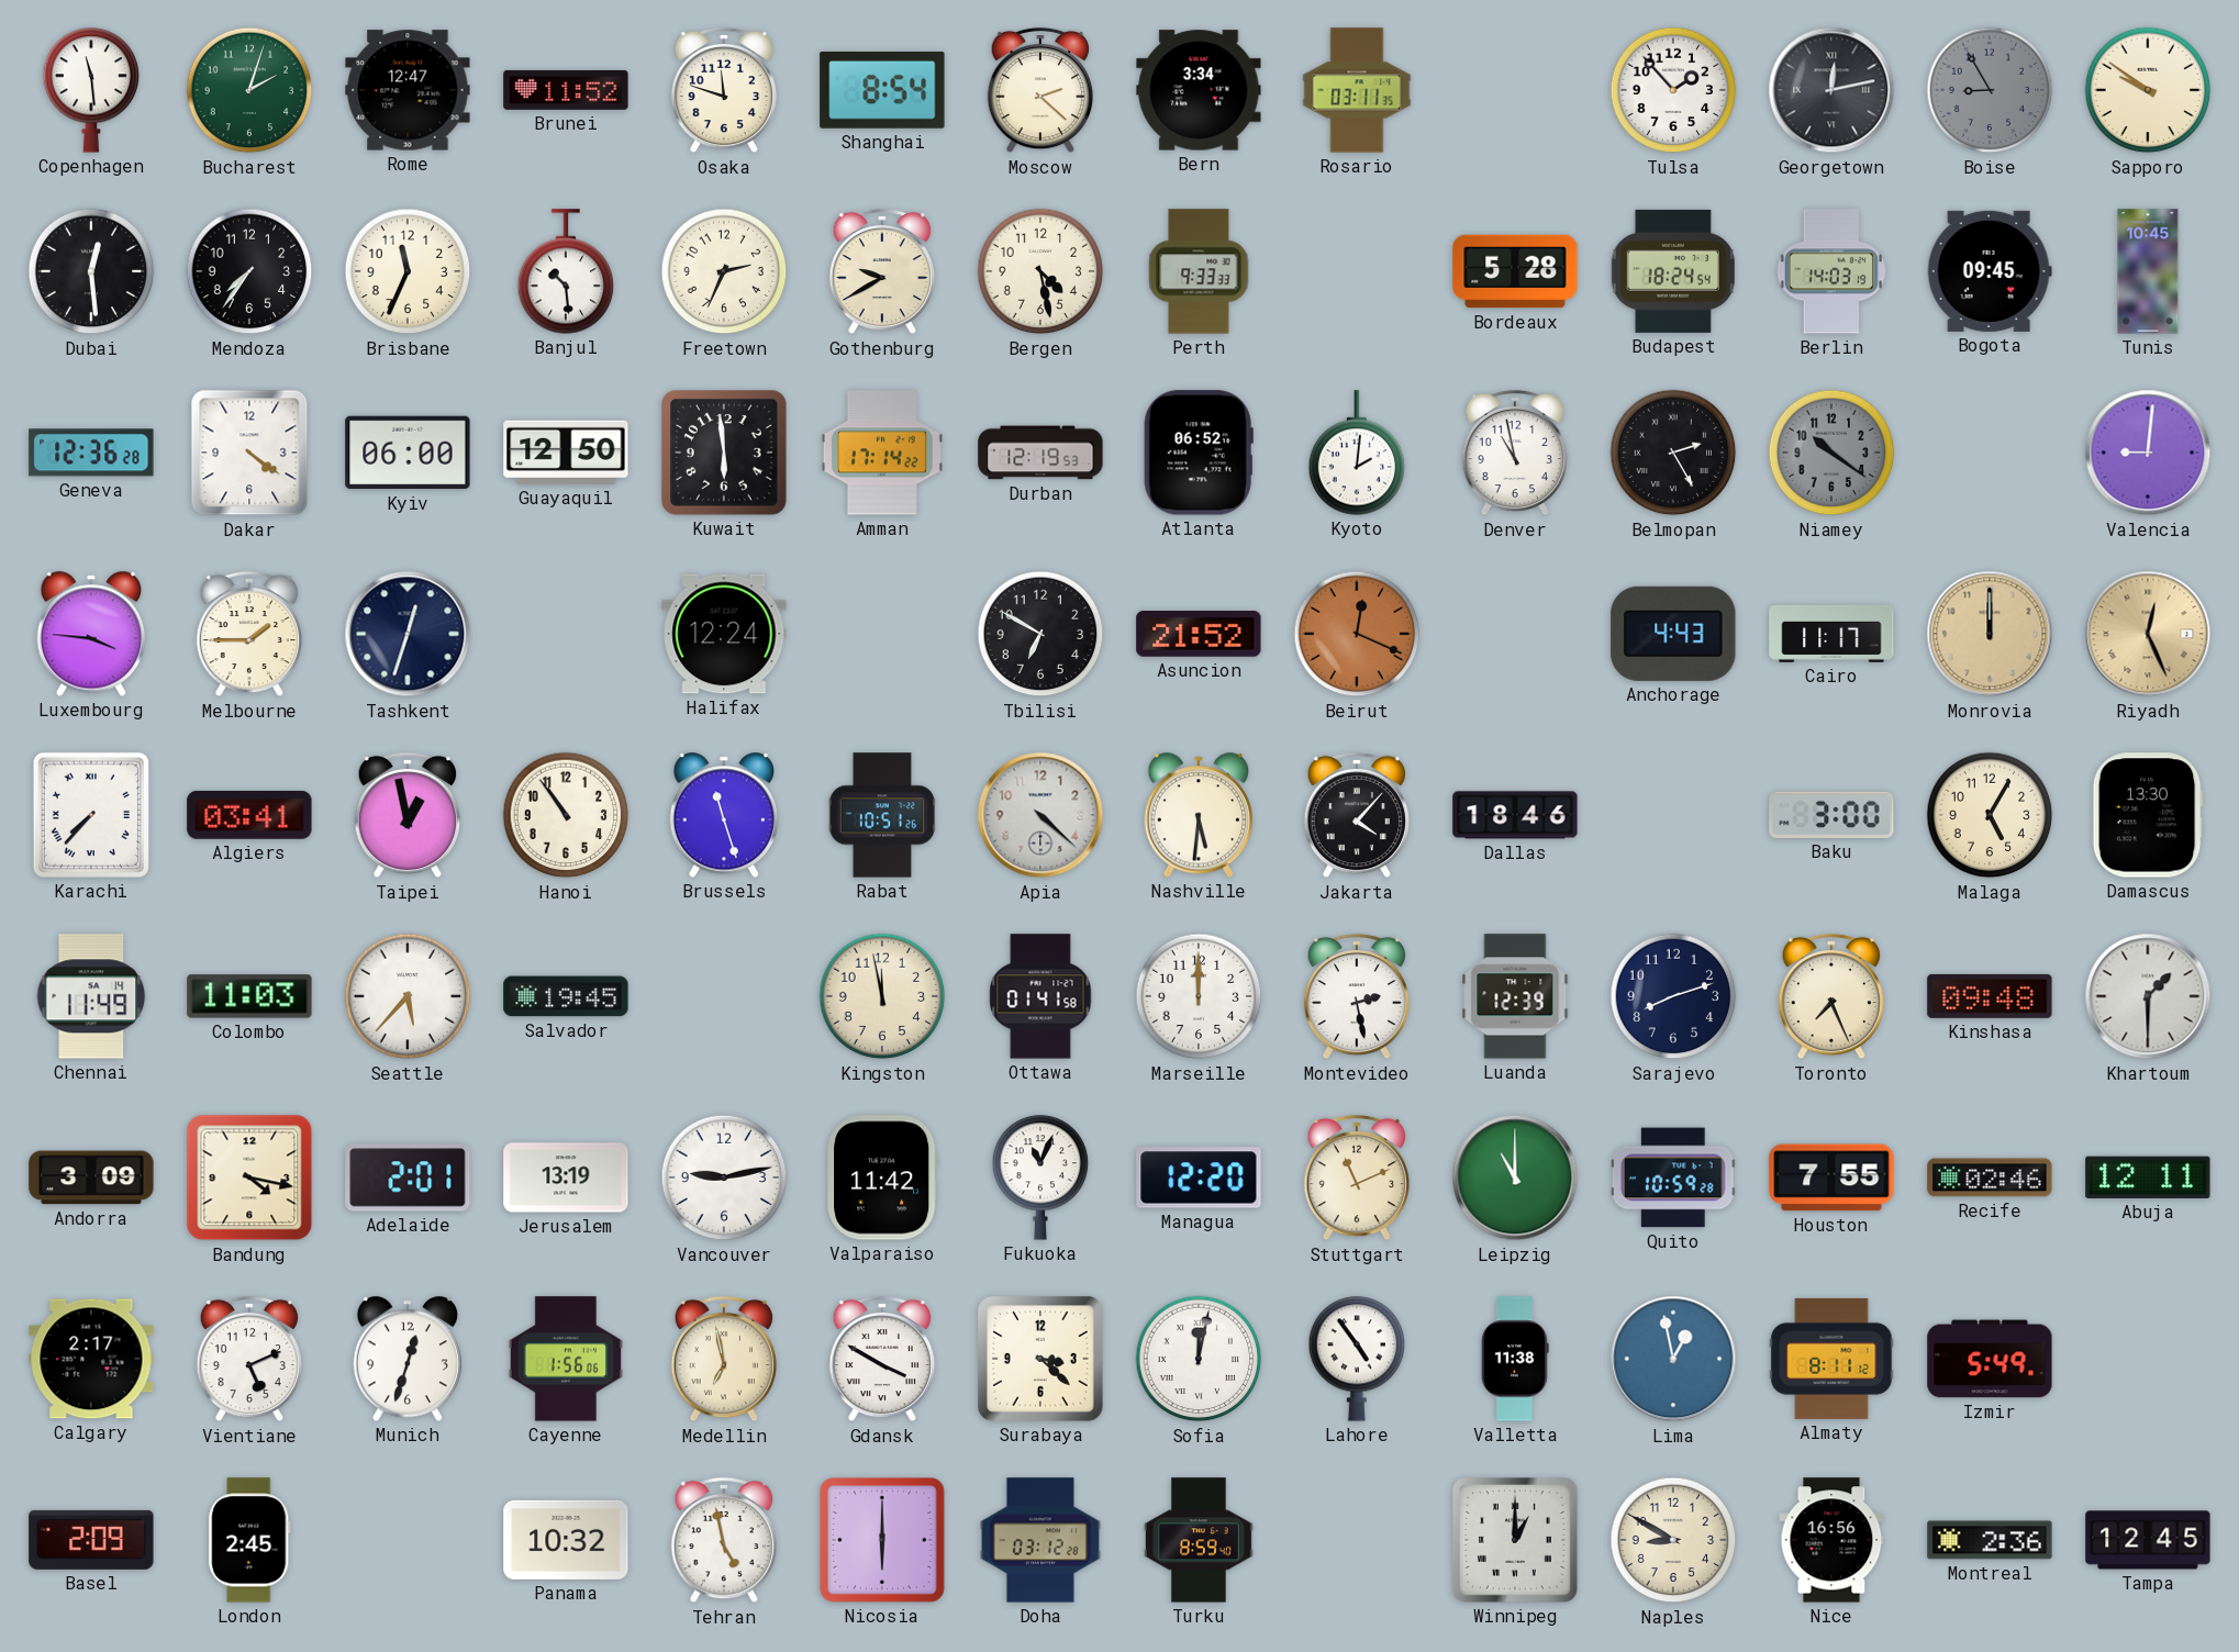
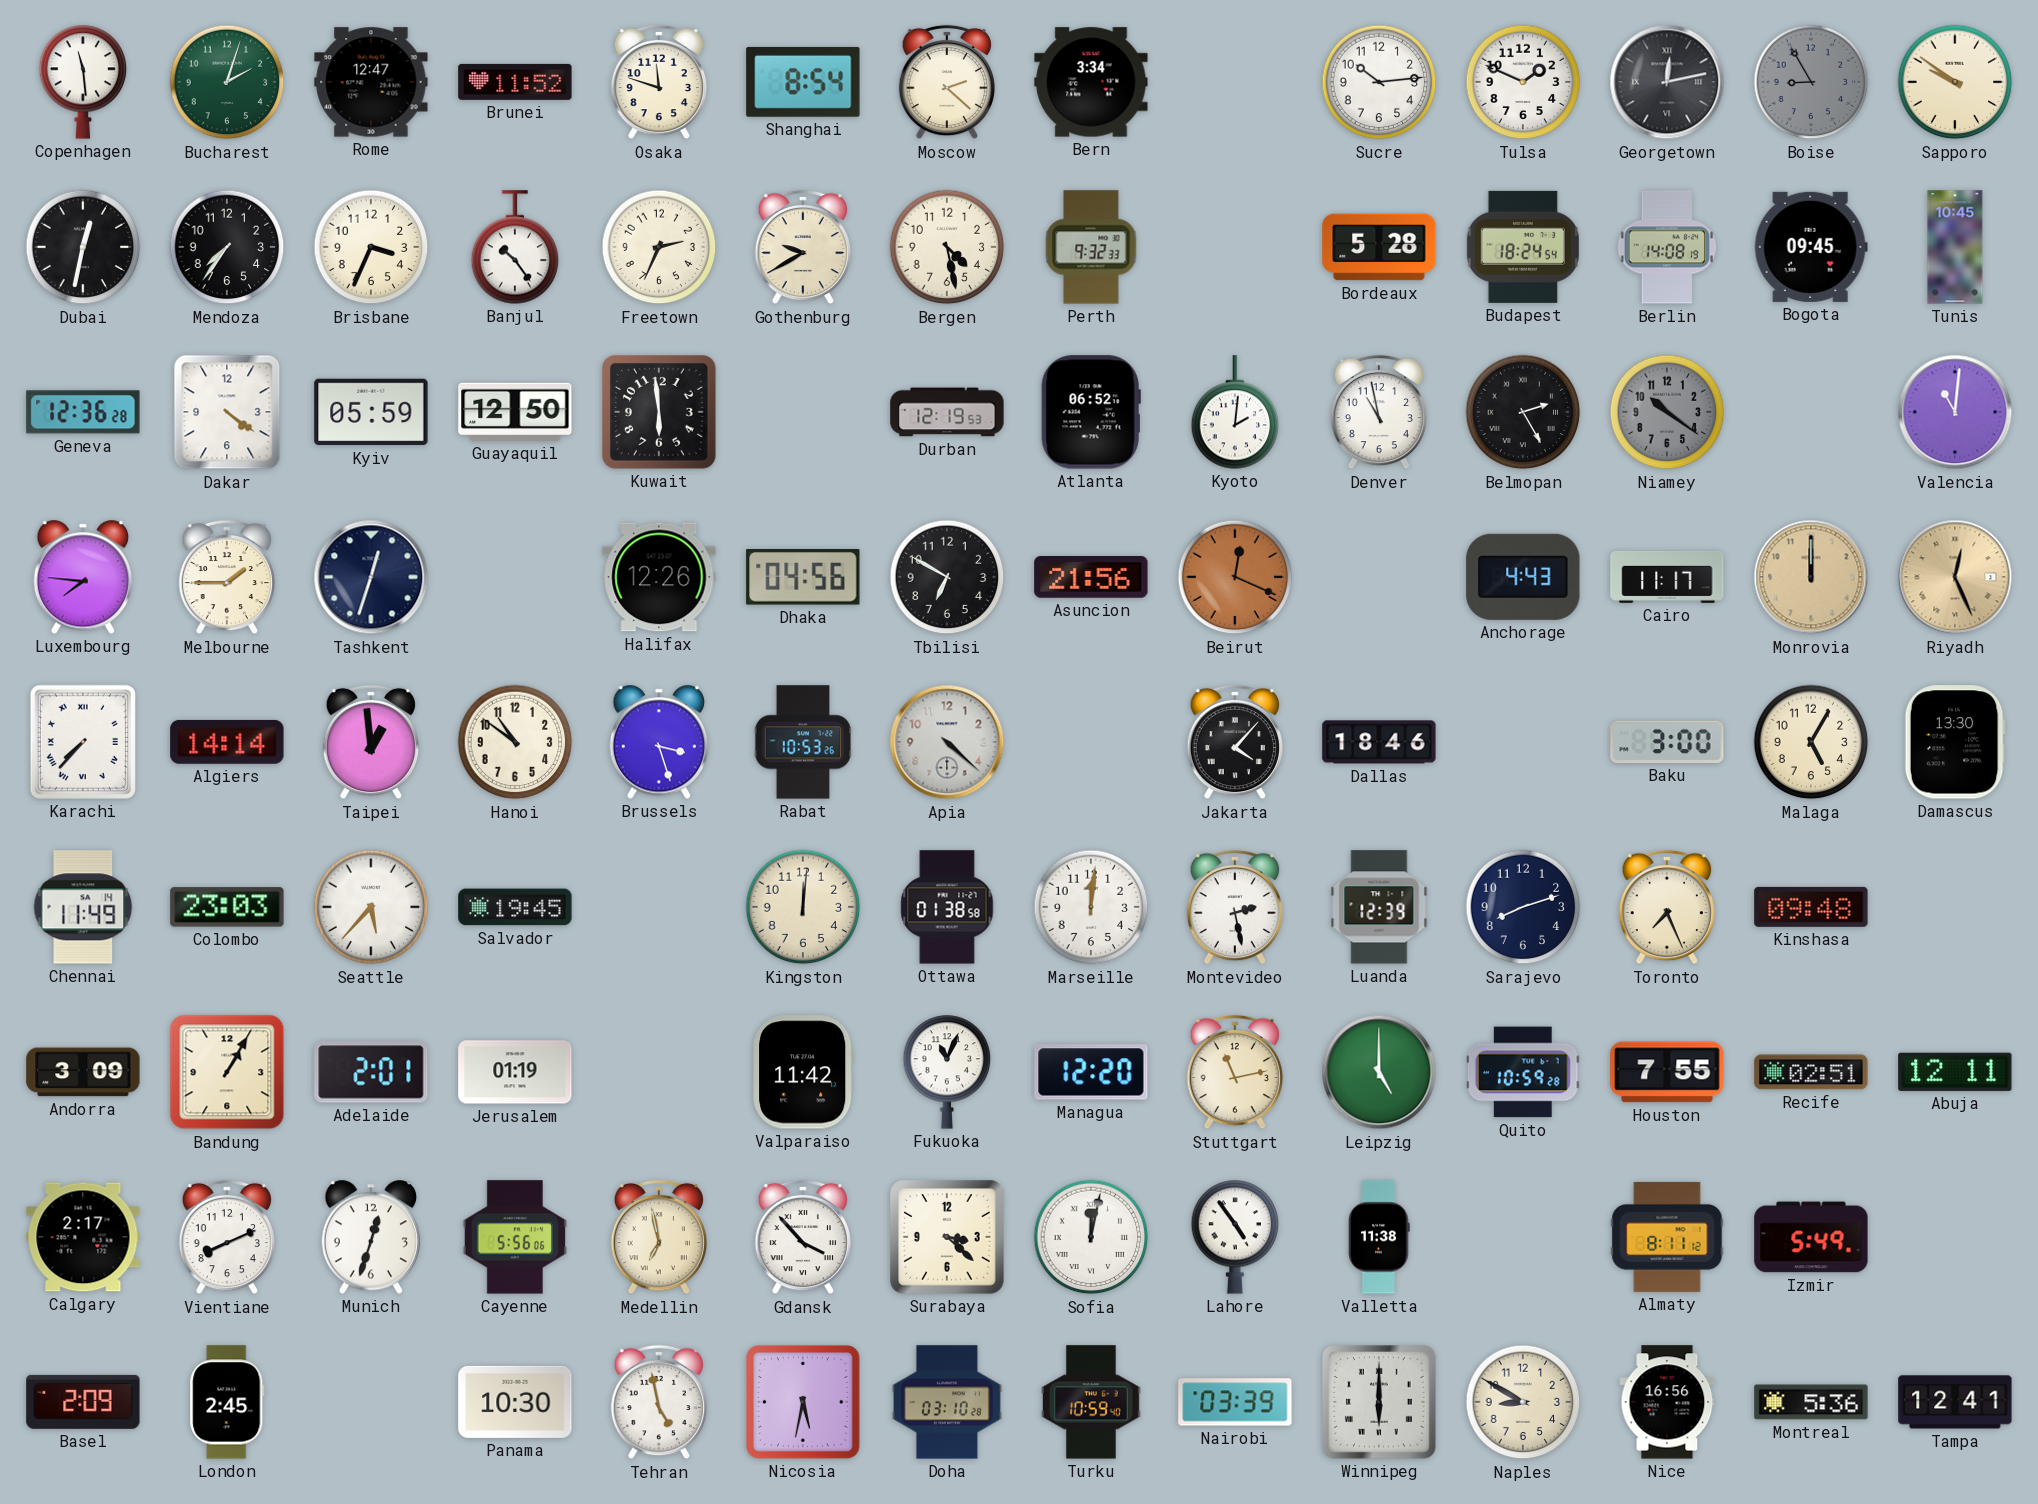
Rosario: 03:11 -> none (1357, 90)
Sucre: none -> 10:14 (1379, 82)
Tulsa: 1:53 -> 1:49 (1523, 82)
Dubai: 12:29 -> 12:32 (83, 247)
Brisbane: 11:34 -> 3:34 (371, 247)
Banjul: 10:29 -> 10:24 (515, 247)
Perth: 9:33 -> 9:32 (1091, 247)
Berlin: 14:03 -> 14:08 (1666, 247)
Kyiv: 06:00 -> 05:59 (371, 412)
Amman: 17:14 -> none (882, 453)
Valencia: 9:01 -> 11:01 (1955, 412)
Luxembourg: 3:46 -> 7:46 (82, 577)
Halifax: 12:24 -> 12:26 (659, 577)
Dhaka: none -> 04:56 (803, 578)
Asuncion: 21:52 -> 21:56 (1091, 578)
Algiers: 03:41 -> 14:14 (227, 742)
Taipei: 12:58 -> 12:59 (370, 742)
Hanoi: 10:54 -> 10:51 (515, 742)
Brussels: 11:27 -> 3:27 (658, 742)
Rabat: 10:51 -> 10:53 (803, 742)
Nashville: 5:31 -> none (1198, 815)
Colombo: 11:03 -> 23:03 (227, 907)
Kingston: 11:58 -> 12:01 (803, 907)
Ottawa: 01:41 -> 01:38 (947, 907)
Marseille: 12:00 -> 12:01 (1091, 907)
Khartoum: 1:30 -> none (2148, 996)
Bandung: 4:17 -> 1:05 (227, 1072)
Jerusalem: 13:19 -> 01:19 (515, 1072)
Vancouver: 9:13 -> none (724, 1177)
Stuttgart: 11:11 -> 11:13 (1234, 1072)
Leipzig: 11:00 -> 5:00 (1379, 1072)
Recife: 02:46 -> 02:51 (1811, 1072)
Vientiane: 5:11 -> 8:11 (226, 1237)
Cayenne: 1:56 -> 5:56 (514, 1237)
Gdansk: 3:50 -> 3:53 (802, 1237)
Lima: 12:58 -> none (1673, 1359)
Panama: 10:32 -> 10:30 (515, 1402)
Nicosia: 6:00 -> 5:32 (804, 1403)
Doha: 03:12 -> 03:10 (947, 1402)
Turku: 8:59 -> 10:59 (1091, 1402)
Nairobi: none -> 03:39 (1235, 1402)
Winnipeg: 1:00 -> 6:00 (1380, 1403)
Montreal: 2:36 -> 5:36 (1811, 1402)
Tampa: 12:45 -> 12:41 (1955, 1402)
